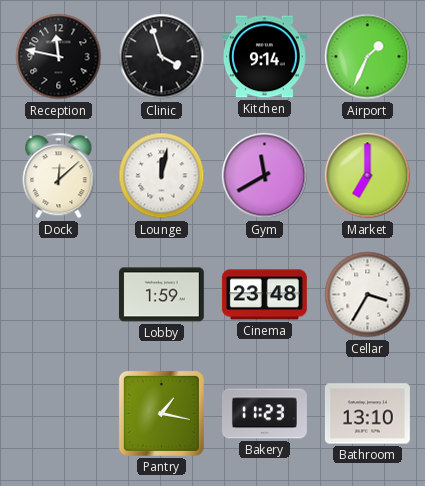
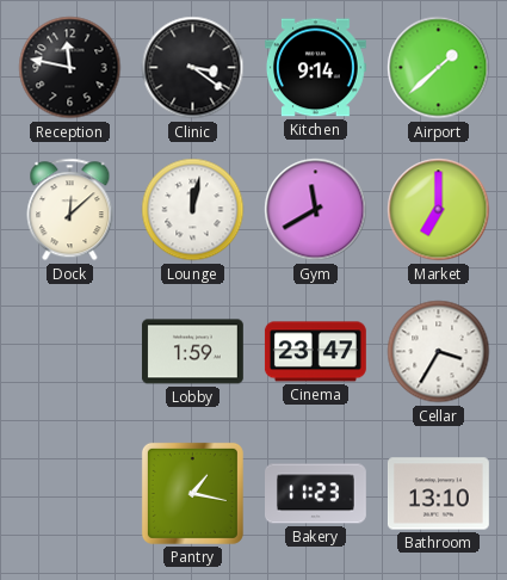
Clinic: 3:57 -> 3:21 (193, 68)
Airport: 1:34 -> 1:38 (439, 68)
Cinema: 23:48 -> 23:47 (315, 352)
